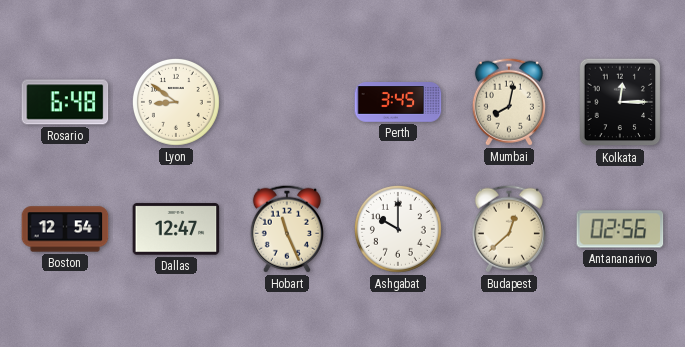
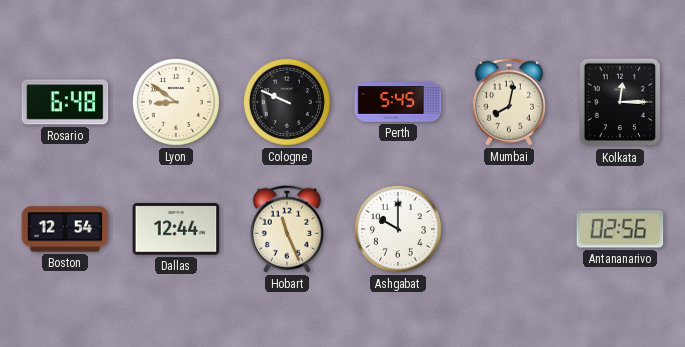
Cologne: none -> 9:49 (287, 102)
Perth: 3:45 -> 5:45 (398, 102)
Dallas: 12:47 -> 12:44 (176, 229)
Budapest: 12:38 -> none (509, 229)
